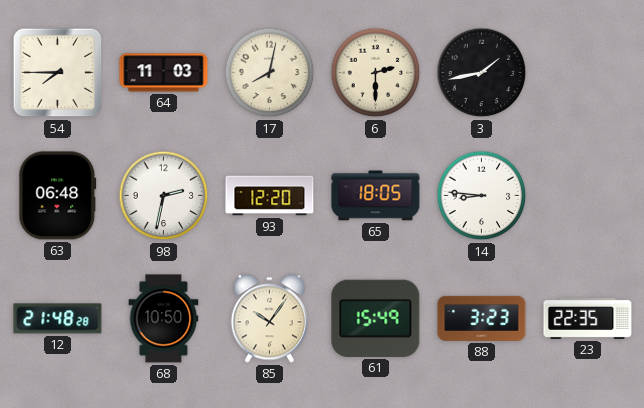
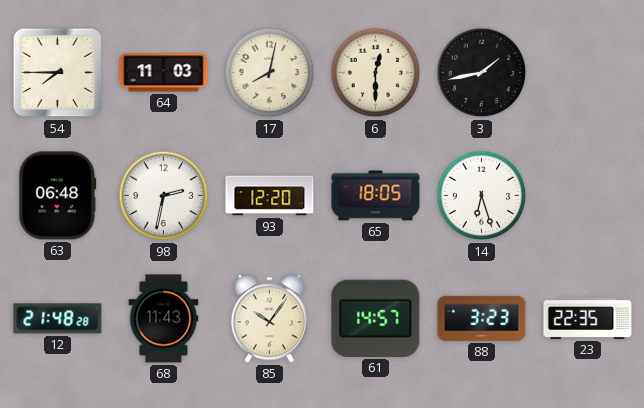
6: 2:30 -> 12:30 (376, 73)
14: 8:46 -> 6:27 (482, 196)
68: 10:50 -> 11:43 (164, 319)
61: 15:49 -> 14:57 (376, 318)
